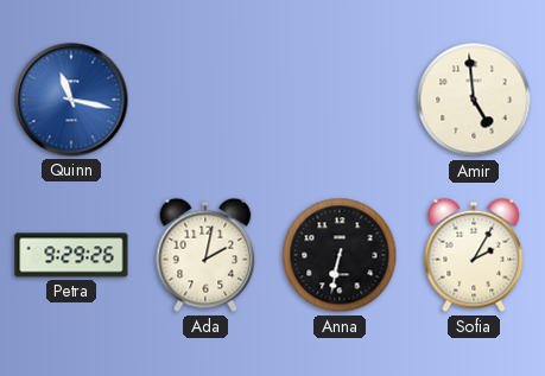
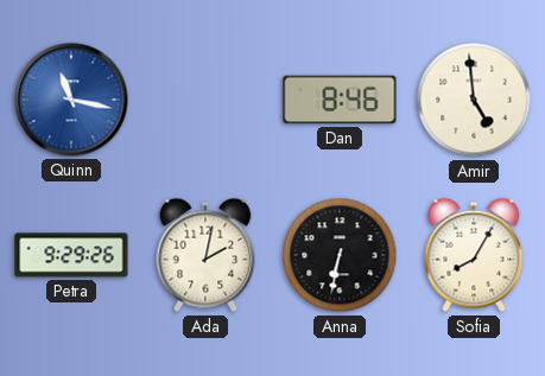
Dan: none -> 8:46 (340, 100)
Sofia: 2:05 -> 8:05 (474, 255)
